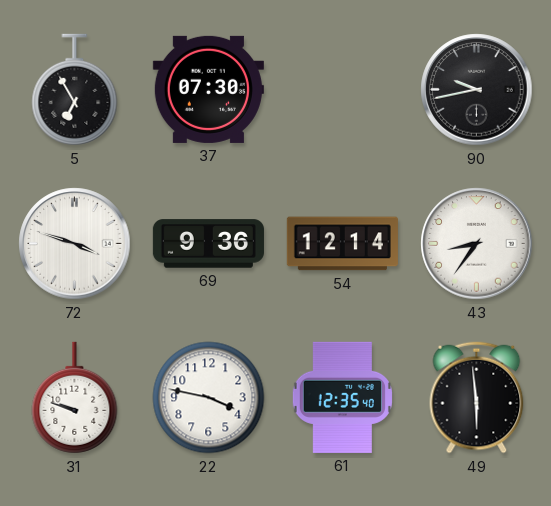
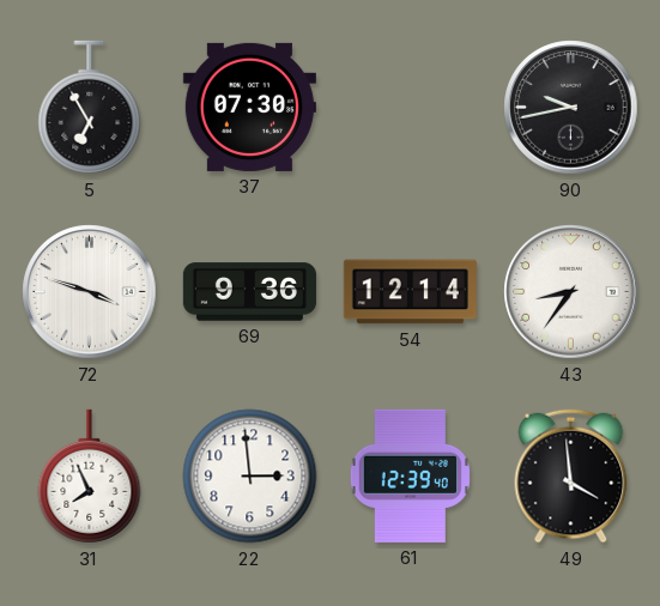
31: 9:48 -> 7:56 (90, 477)
22: 3:47 -> 2:59 (250, 477)
61: 12:35 -> 12:39 (410, 475)
49: 5:59 -> 3:59 (571, 477)
